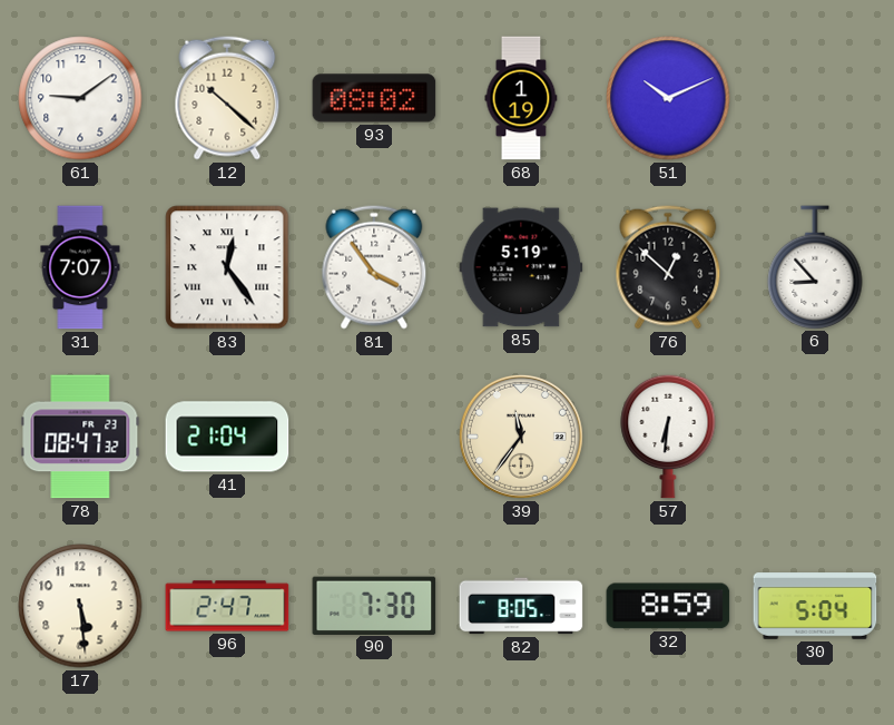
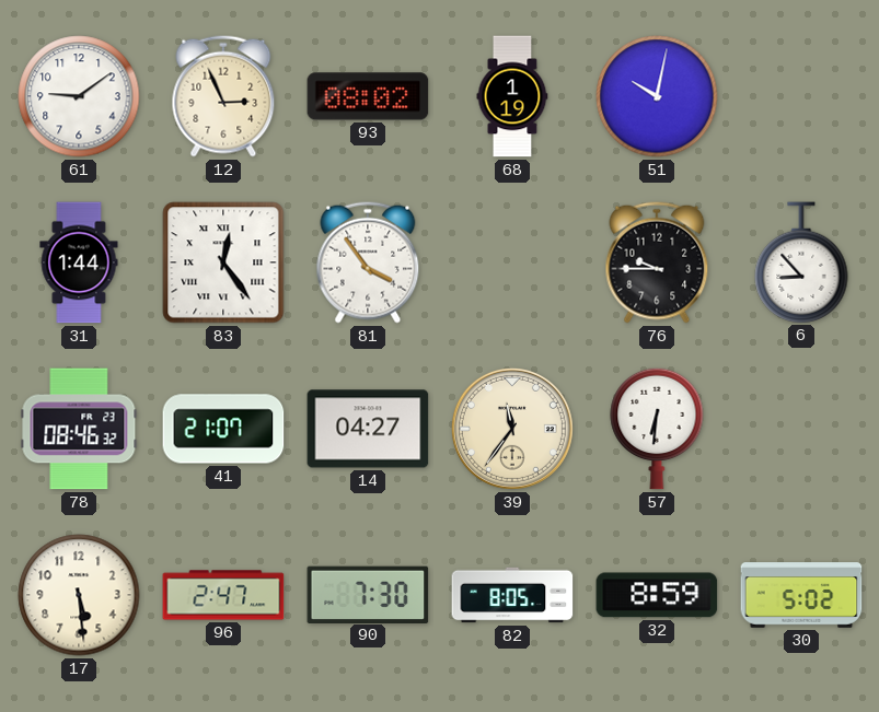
12: 10:22 -> 2:56 (223, 96)
51: 10:11 -> 10:02 (657, 96)
31: 7:07 -> 1:44 (79, 262)
85: 5:19 -> none (521, 267)
76: 12:52 -> 9:45 (657, 262)
78: 08:47 -> 08:46 (79, 429)
41: 21:04 -> 21:07 (223, 429)
14: none -> 04:27 (368, 429)
30: 5:04 -> 5:02 (801, 595)
